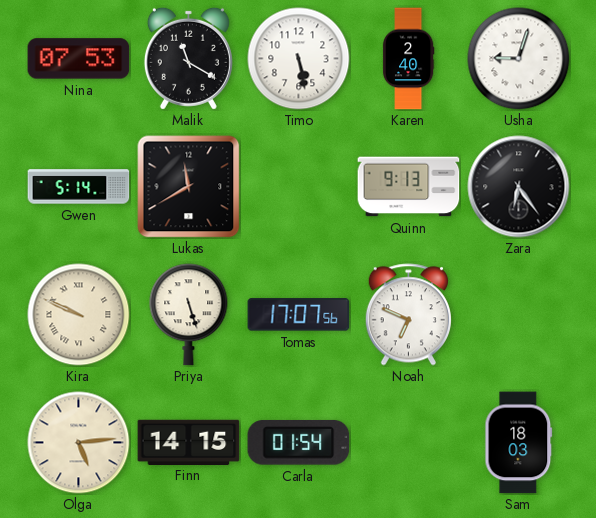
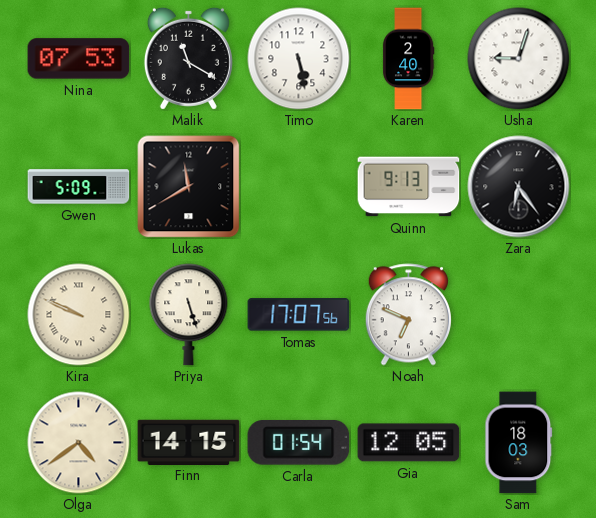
Gwen: 5:14 -> 5:09 (79, 187)
Olga: 5:14 -> 4:39 (79, 443)
Gia: none -> 12:05 (409, 443)
